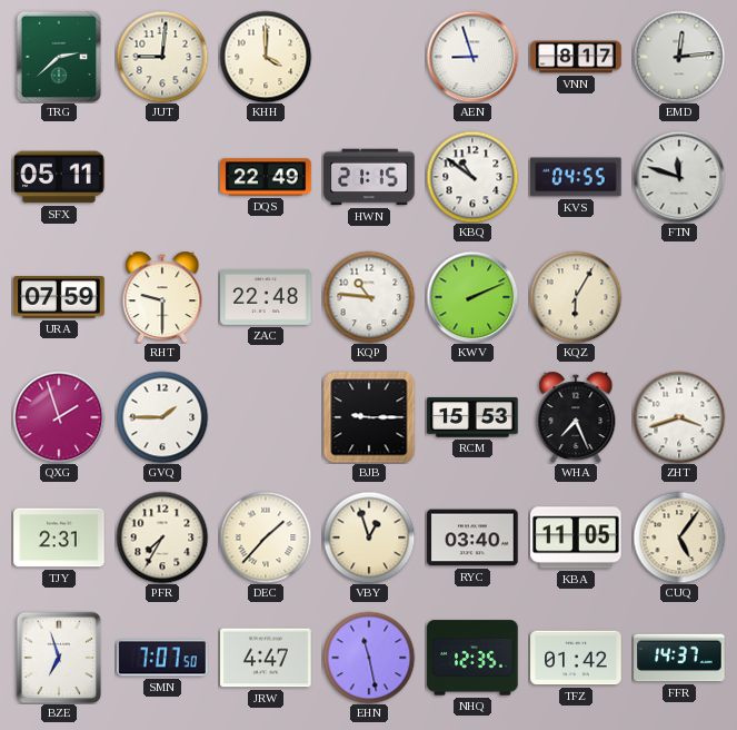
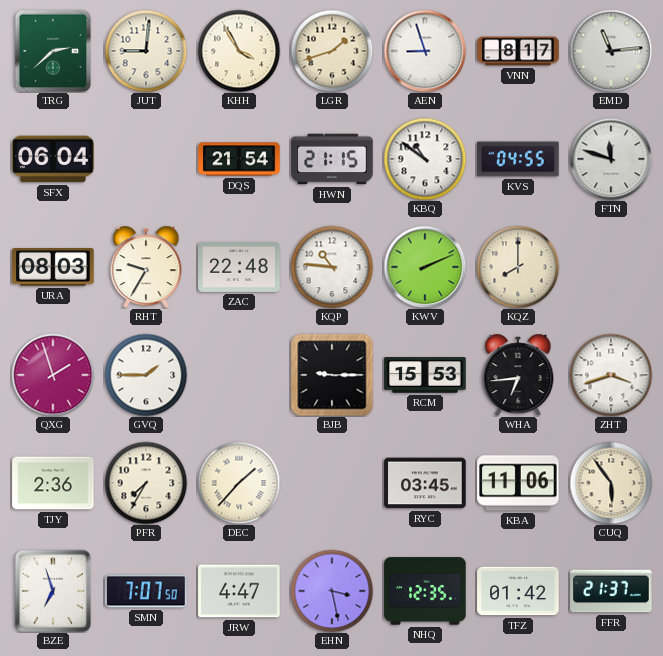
KHH: 4:00 -> 3:55 (239, 51)
LGR: none -> 1:42 (332, 51)
EMD: 12:14 -> 11:14 (611, 51)
SFX: 05:11 -> 06:04 (53, 159)
DQS: 22:49 -> 21:54 (239, 159)
URA: 07:59 -> 08:03 (53, 268)
RHT: 9:30 -> 9:35 (146, 267)
KQZ: 6:05 -> 8:00 (518, 267)
WHA: 7:26 -> 6:44 (518, 375)
TJY: 2:31 -> 2:36 (53, 483)
VBY: 12:57 -> none (369, 537)
RYC: 03:40 -> 03:45 (425, 483)
KBA: 11:05 -> 11:06 (518, 483)
CUQ: 5:06 -> 5:54 (611, 483)
EHN: 11:28 -> 3:28 (332, 591)
FFR: 14:37 -> 21:37 (611, 591)
